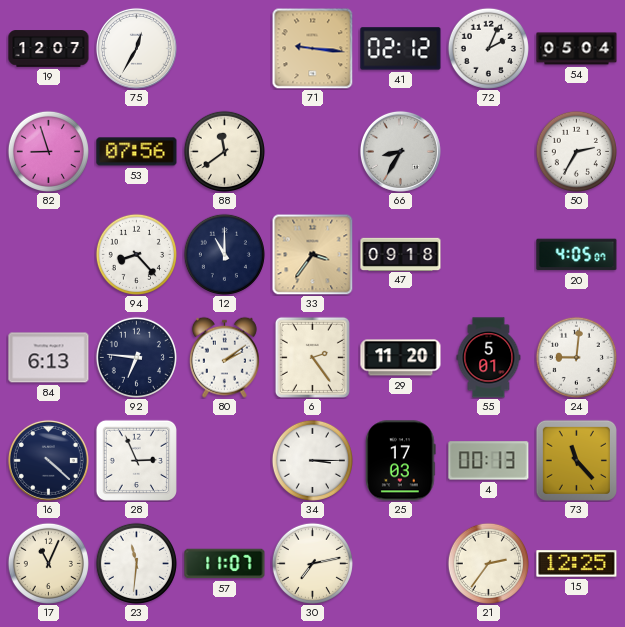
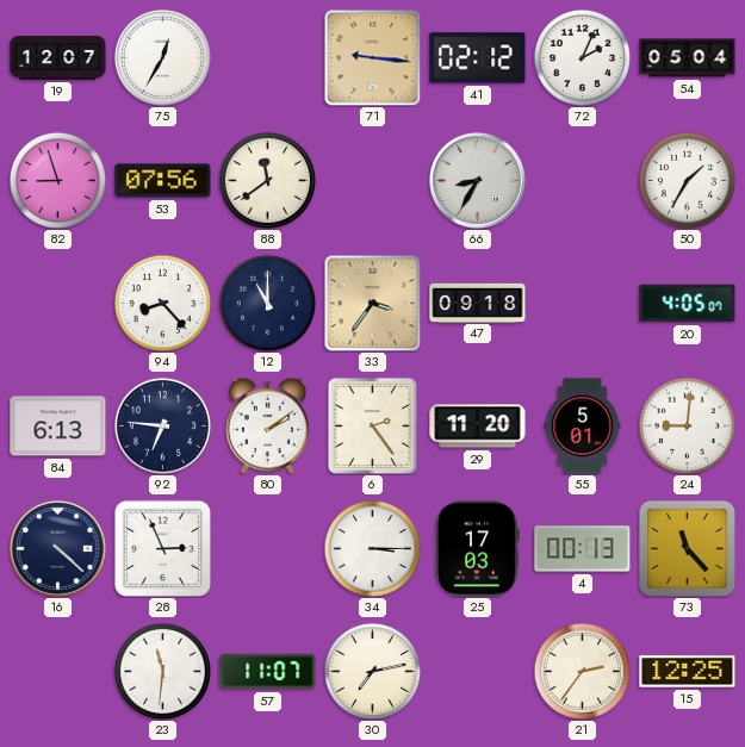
50: 2:35 -> 1:35 (687, 180)
17: 11:04 -> none (48, 563)
